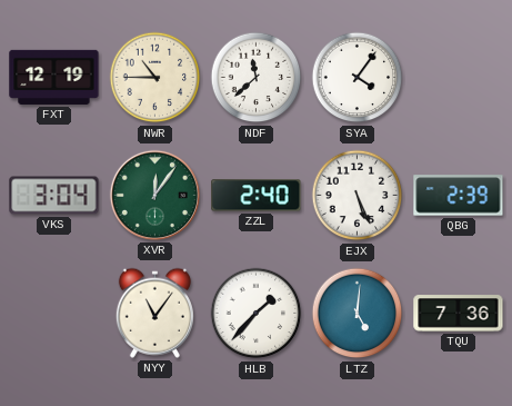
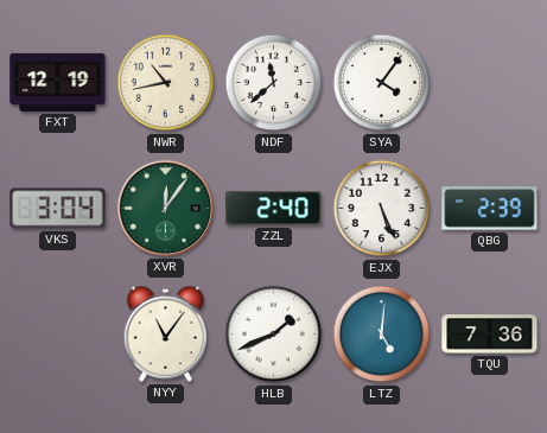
NWR: 10:45 -> 10:43 (166, 83)
HLB: 1:37 -> 1:41 (274, 335)
